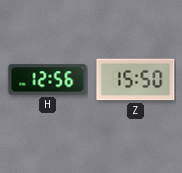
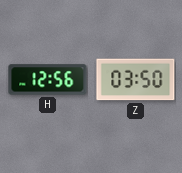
Z: 15:50 -> 03:50 (136, 80)
